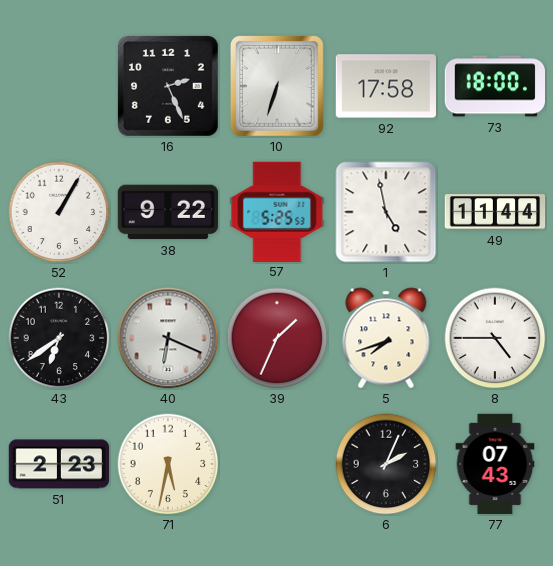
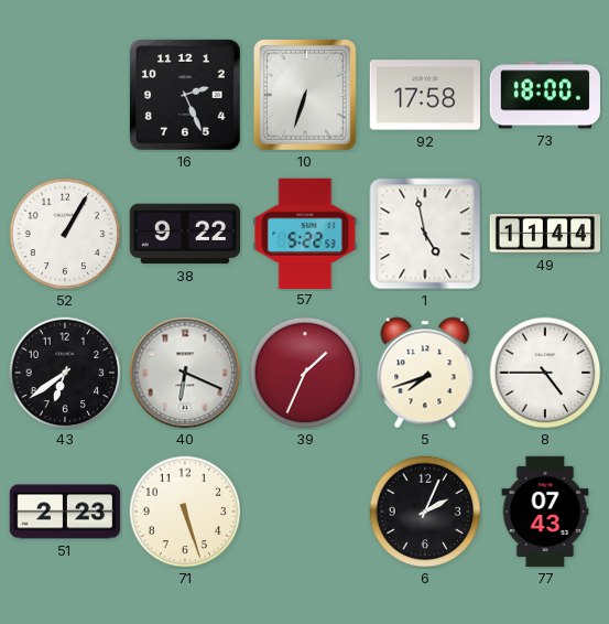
57: 5:25 -> 5:22 (305, 233)
71: 5:32 -> 5:27 (185, 512)
